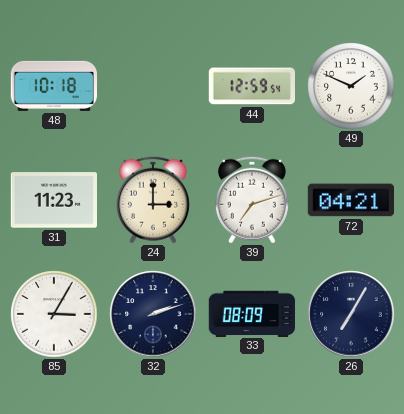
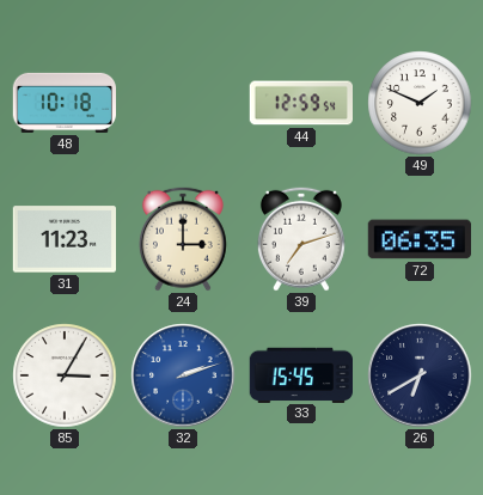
72: 04:21 -> 06:35 (420, 239)
32 dial: navy -> blue (183, 375)
33: 08:09 -> 15:45 (301, 374)
26: 7:05 -> 6:40 (420, 375)
